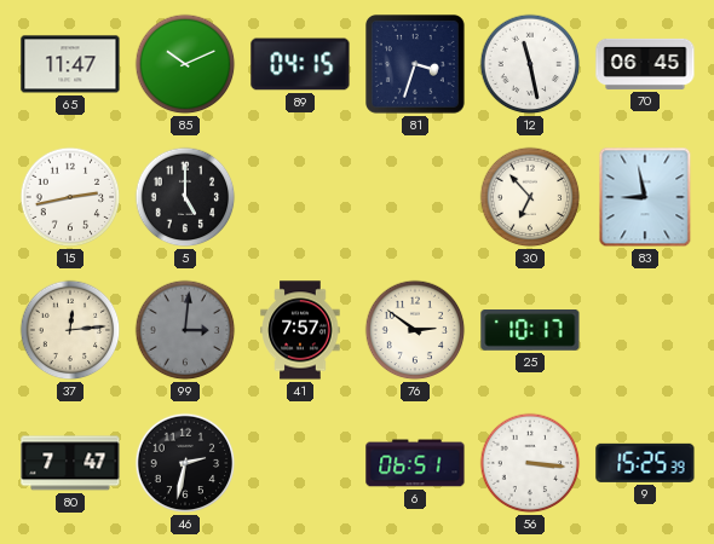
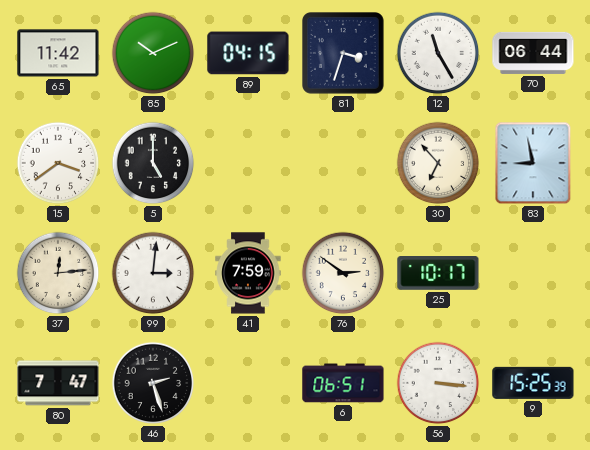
65: 11:47 -> 11:42 (58, 53)
12: 11:28 -> 11:25 (438, 53)
70: 06:45 -> 06:44 (533, 53)
15: 2:43 -> 3:39 (58, 163)
99 dial: grey -> white (153, 273)
41: 7:57 -> 7:59 (248, 273)
46: 2:32 -> 2:27 (153, 383)
